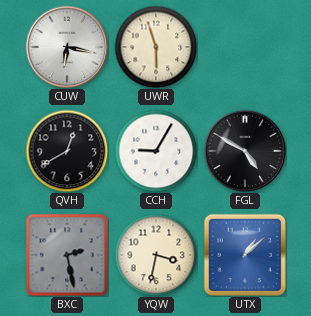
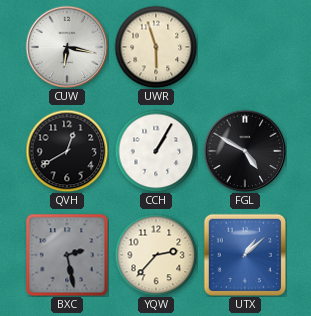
CCH: 9:05 -> 1:05 (156, 151)
YQW: 3:32 -> 2:37 (156, 255)
